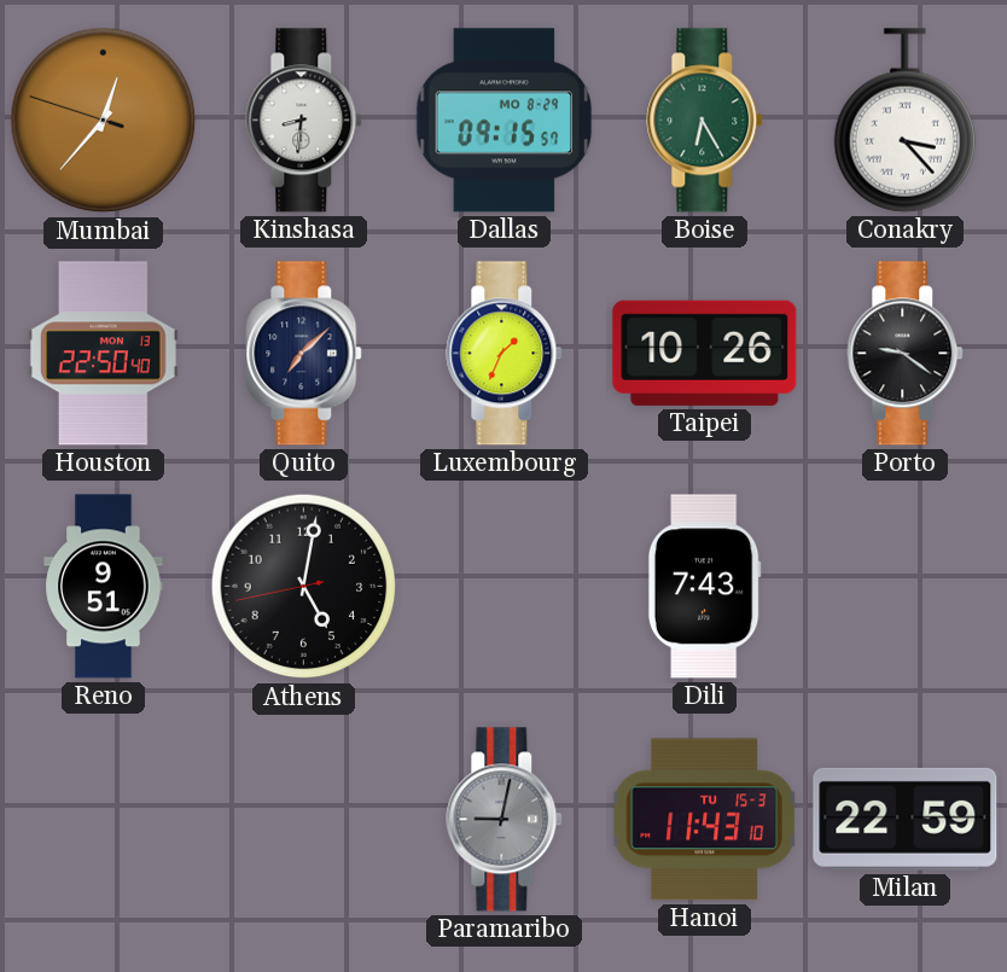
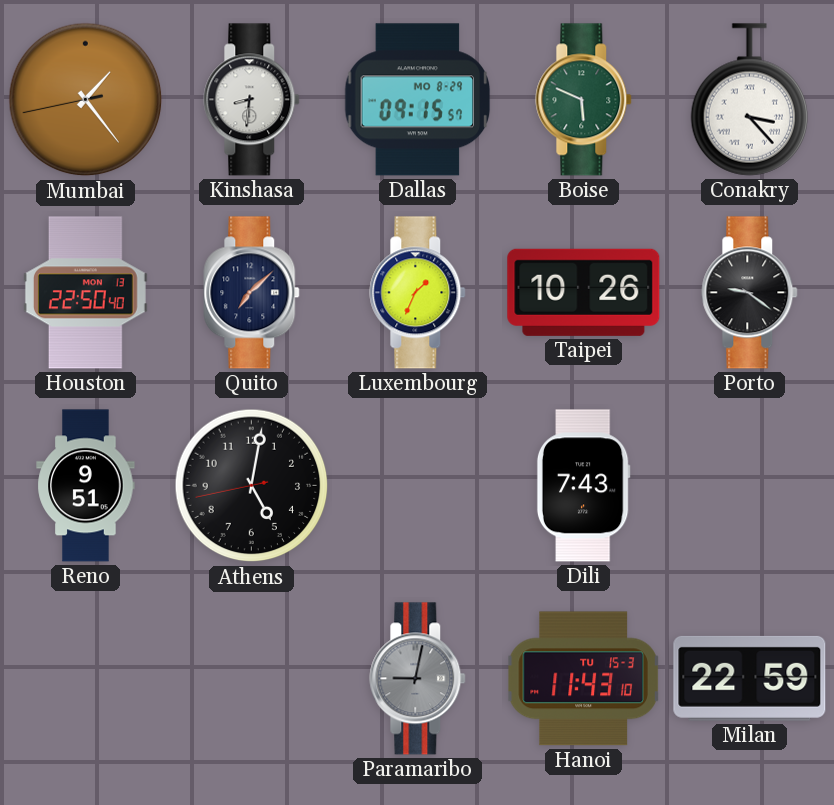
Mumbai: 12:36 -> 1:23 (86, 100)
Boise: 6:25 -> 5:49 (584, 100)
